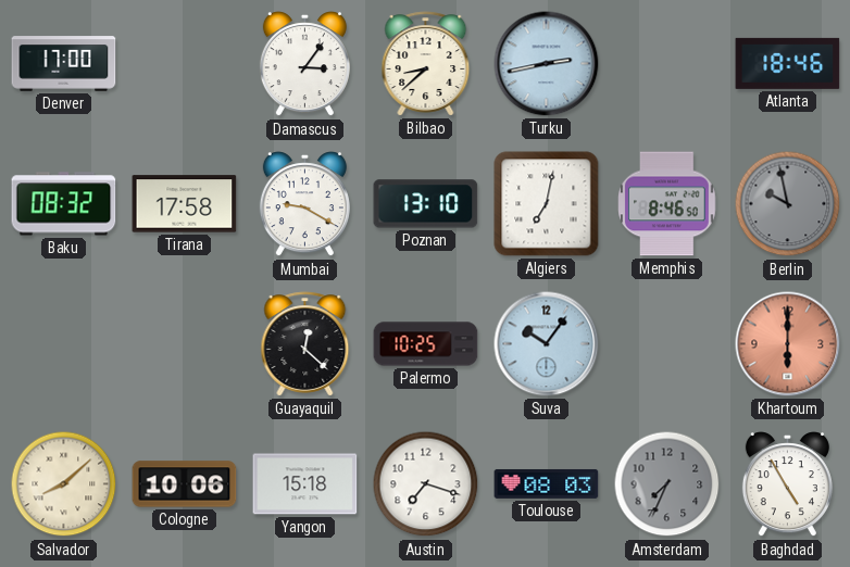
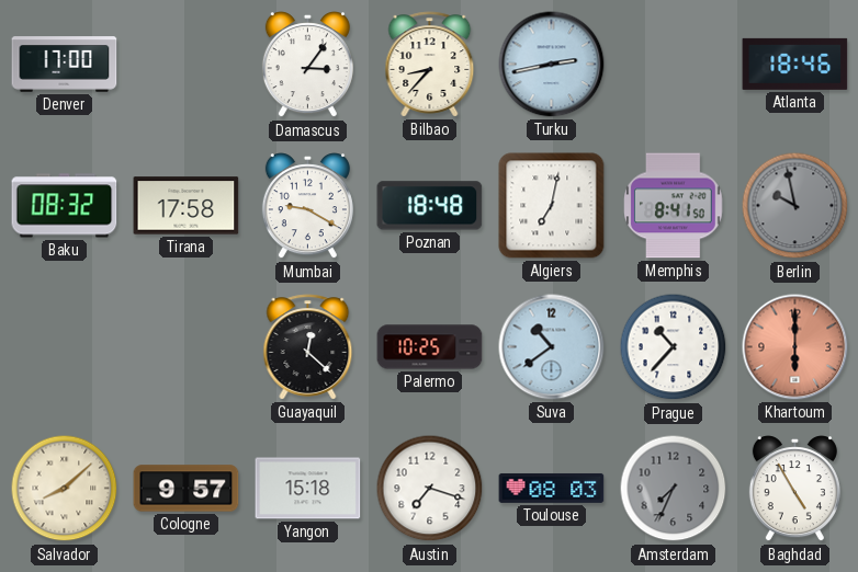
Bilbao: 8:38 -> 8:37 (430, 65)
Poznan: 13:10 -> 18:48 (430, 206)
Memphis: 8:46 -> 8:41 (674, 206)
Suva: 10:06 -> 10:39 (552, 347)
Prague: none -> 10:37 (674, 347)
Cologne: 10:06 -> 9:57 (187, 489)
